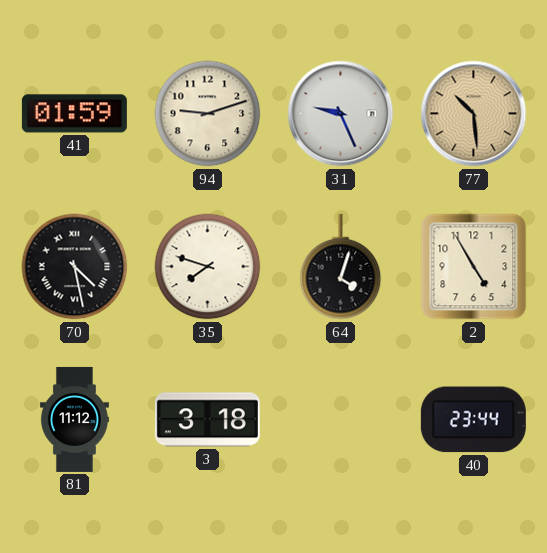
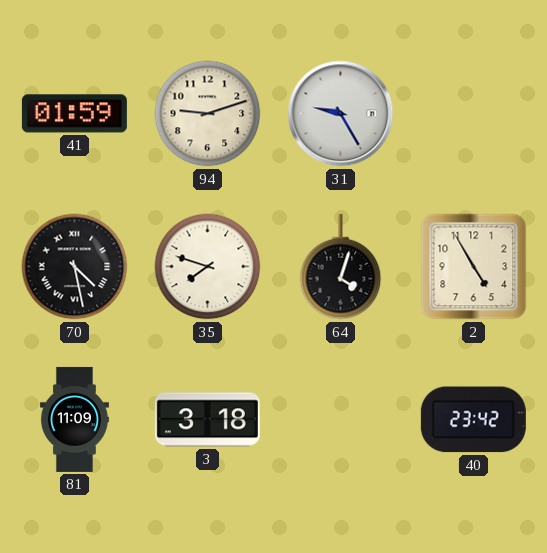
31: 9:26 -> 9:25 (341, 114)
77: 10:29 -> none (474, 114)
81: 11:12 -> 11:09 (74, 419)
40: 23:44 -> 23:42 (473, 420)
